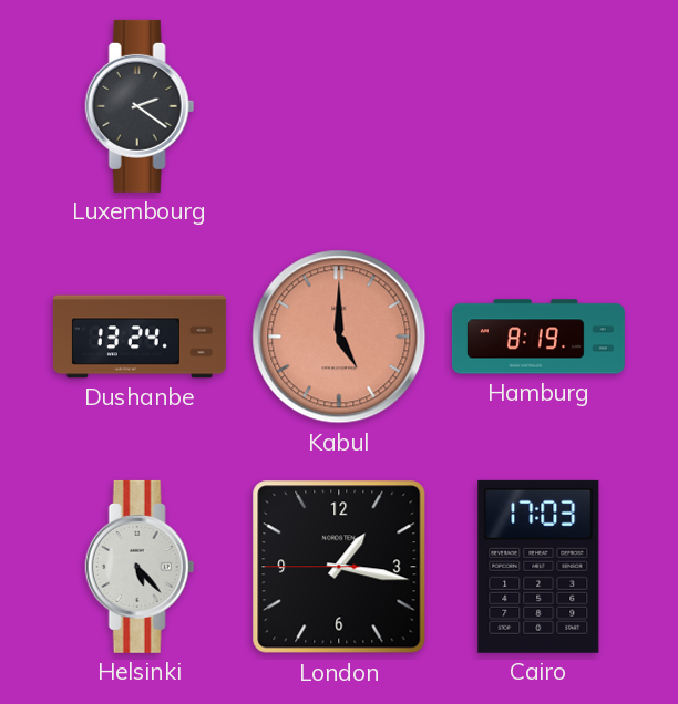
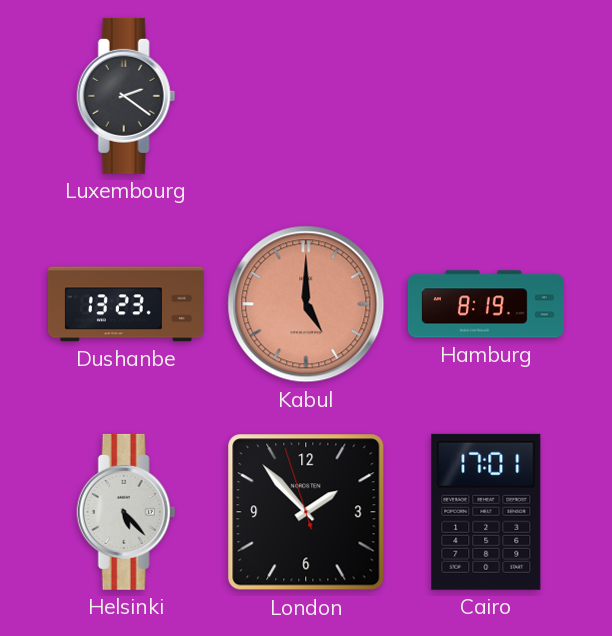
Dushanbe: 13:24 -> 13:23 (126, 304)
London: 1:16 -> 1:52 (306, 512)
Cairo: 17:03 -> 17:01 (486, 512)
